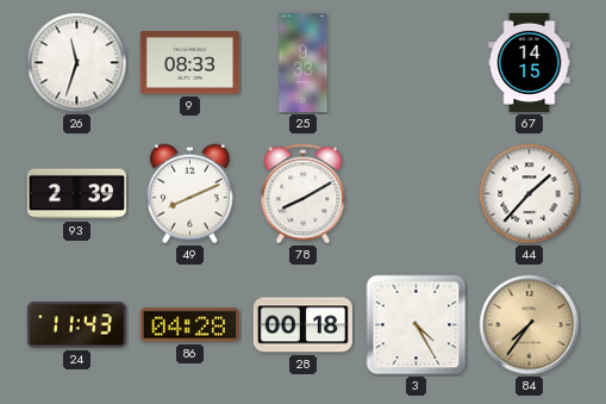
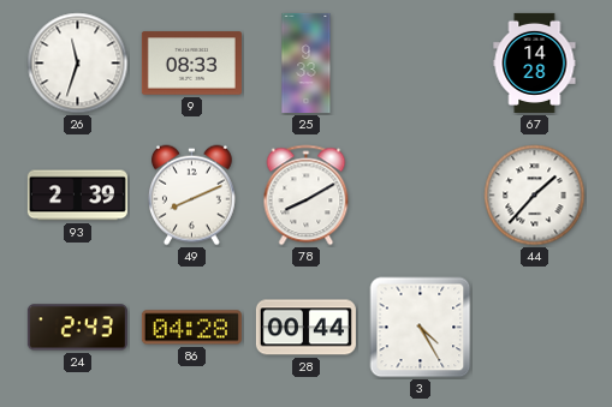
67: 14:15 -> 14:28 (535, 62)
24: 11:43 -> 2:43 (77, 328)
28: 00:18 -> 00:44 (305, 328)
84: 7:36 -> none (530, 325)
